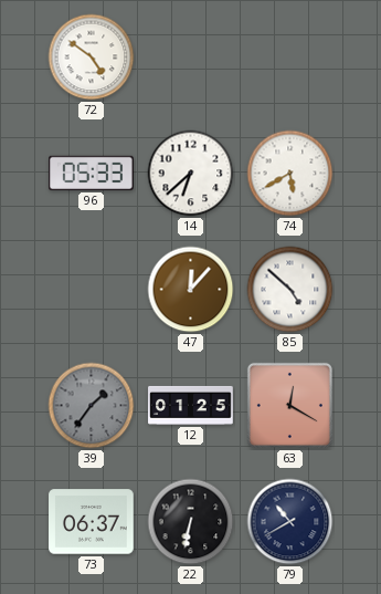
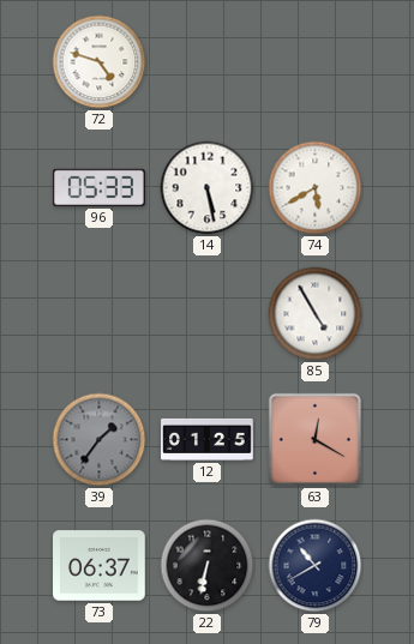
72: 4:51 -> 4:48 (100, 62)
14: 6:38 -> 5:28 (208, 188)
47: 12:07 -> none (191, 290)
85: 4:52 -> 4:55 (316, 314)
